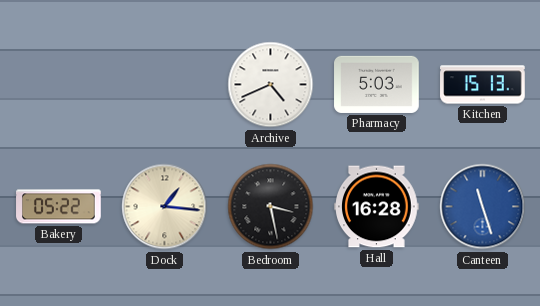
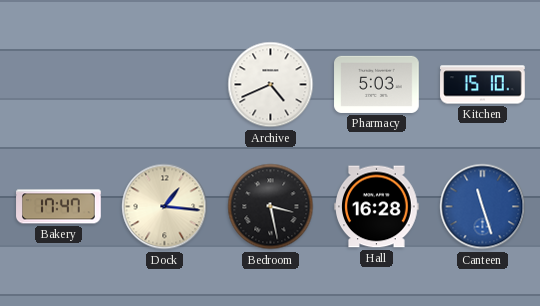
Kitchen: 15:13 -> 15:10 (483, 85)
Bakery: 05:22 -> 17:47 (59, 207)
